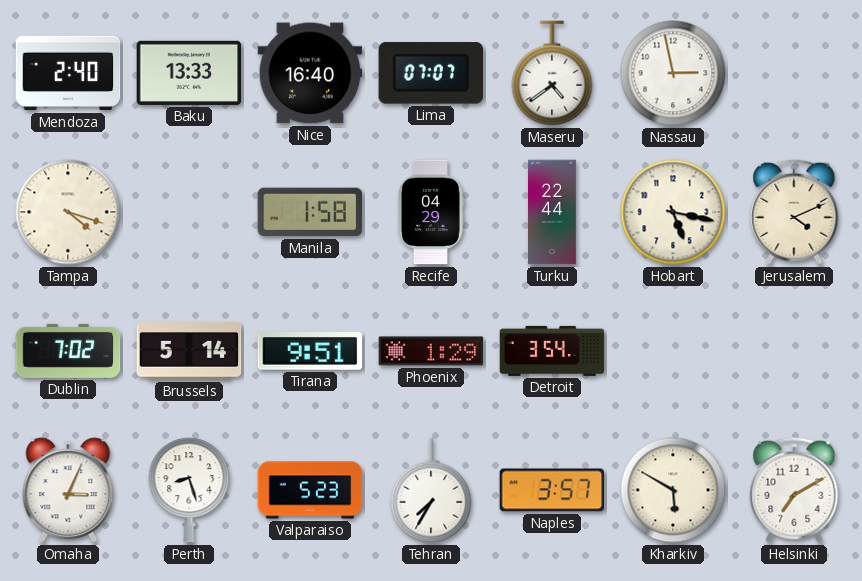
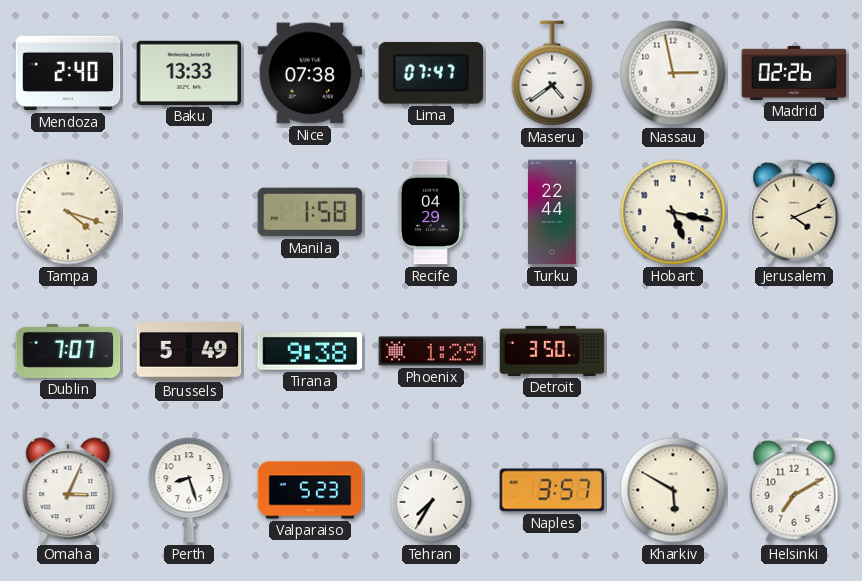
Nice: 16:40 -> 07:38 (310, 73)
Lima: 07:07 -> 07:47 (431, 73)
Madrid: none -> 02:26 (794, 73)
Dublin: 7:02 -> 7:07 (68, 351)
Brussels: 5:14 -> 5:49 (189, 351)
Tirana: 9:51 -> 9:38 (310, 352)
Detroit: 3:54 -> 3:50 (552, 351)
